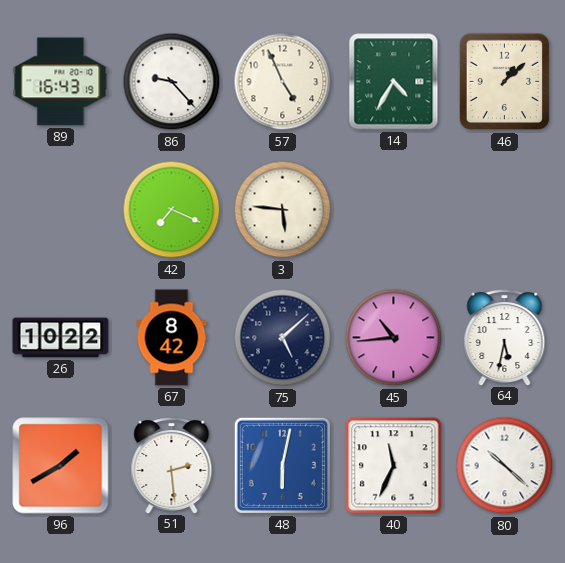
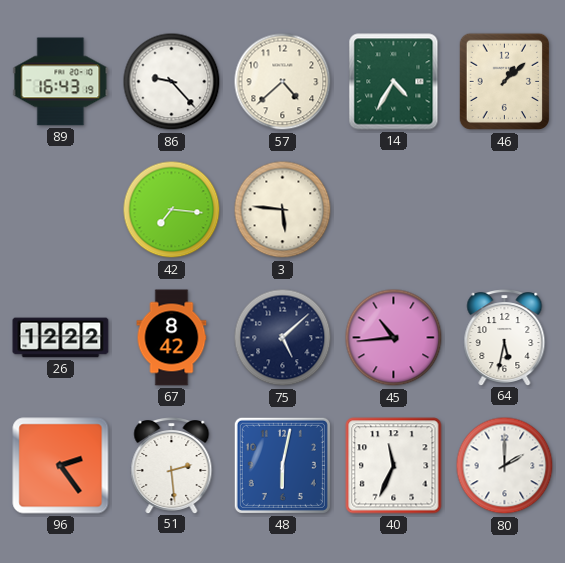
57: 4:56 -> 4:38 (283, 82)
42: 7:19 -> 7:16 (172, 210)
26: 10:22 -> 12:22 (61, 338)
96: 1:40 -> 2:24 (61, 466)
80: 10:22 -> 2:00 (505, 466)
